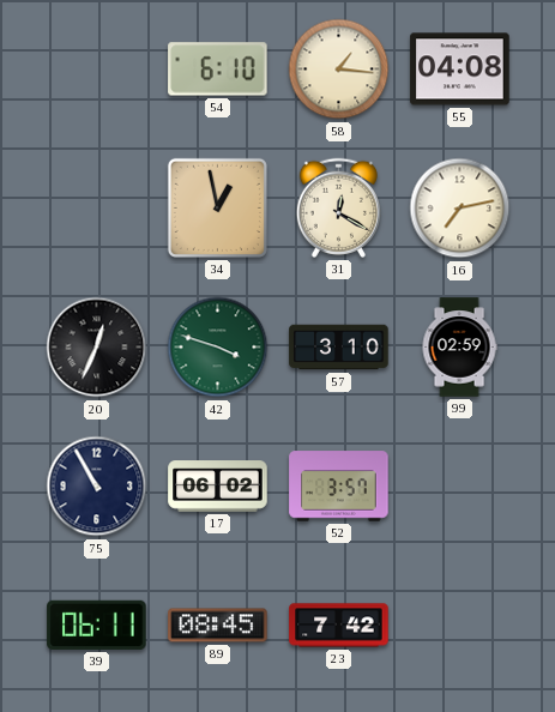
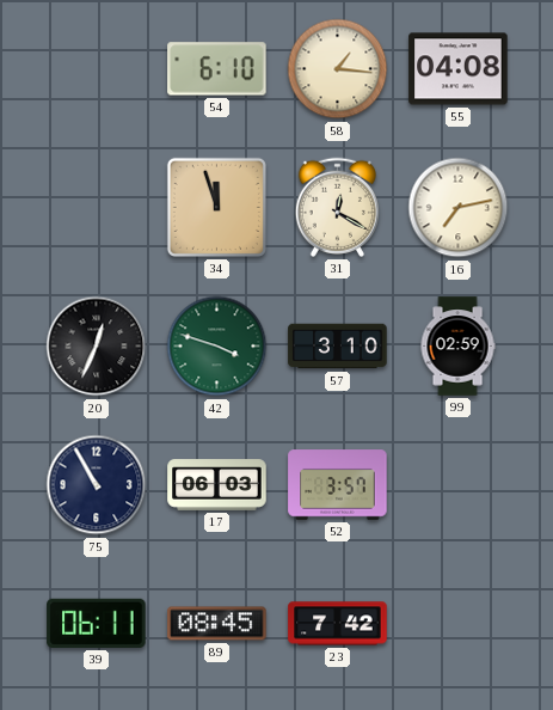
34: 12:58 -> 11:57 (216, 207)
17: 06:02 -> 06:03 (217, 485)
